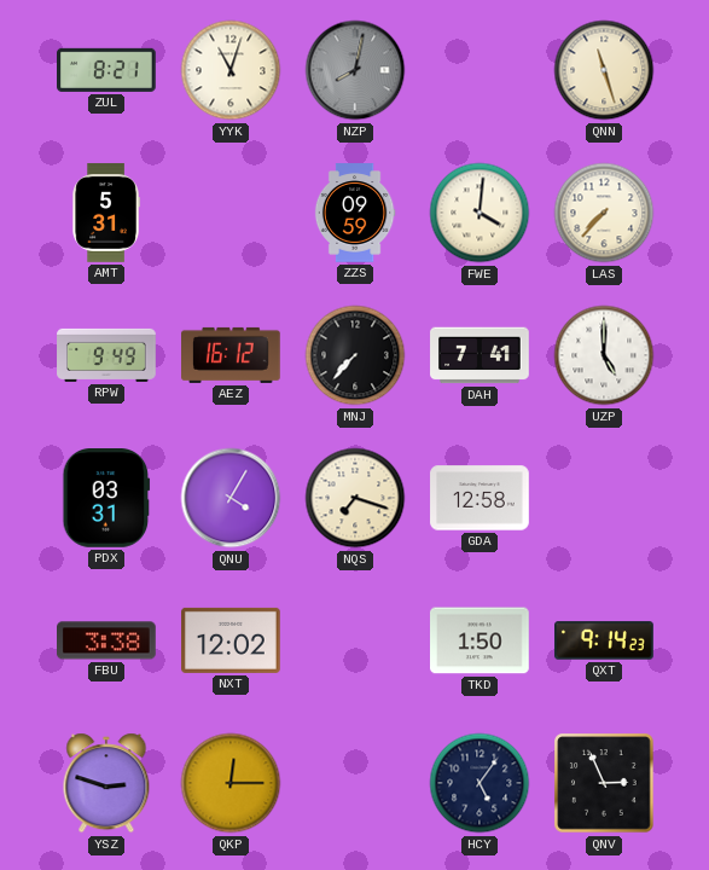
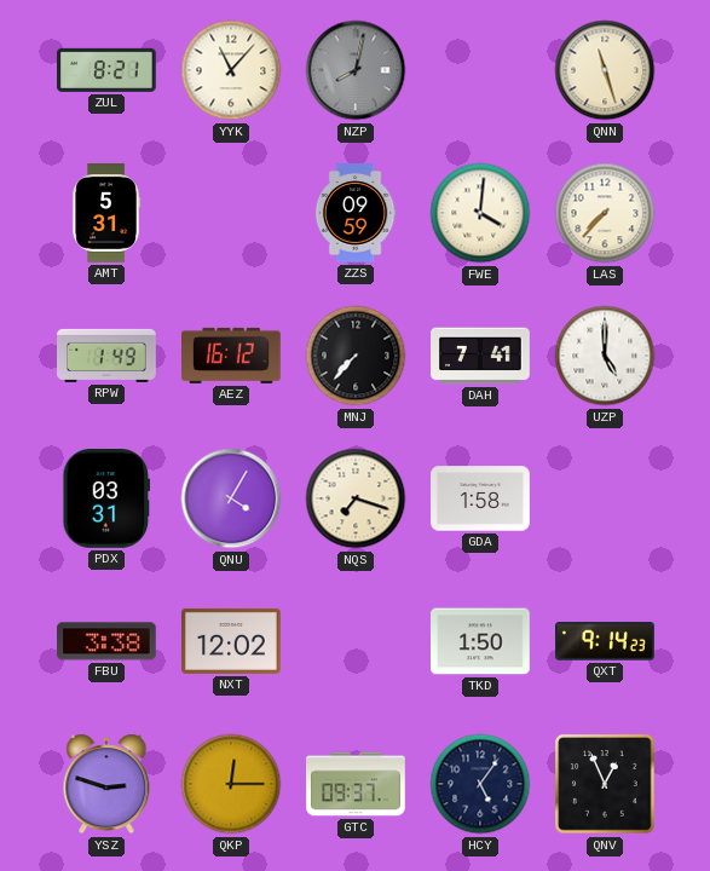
YYK: 11:03 -> 11:07 (231, 70)
RPW: 9:49 -> 1:49 (106, 356)
GDA: 12:58 -> 1:58 (480, 498)
GTC: none -> 09:37 (356, 784)
QNV: 2:56 -> 12:56 (605, 784)
